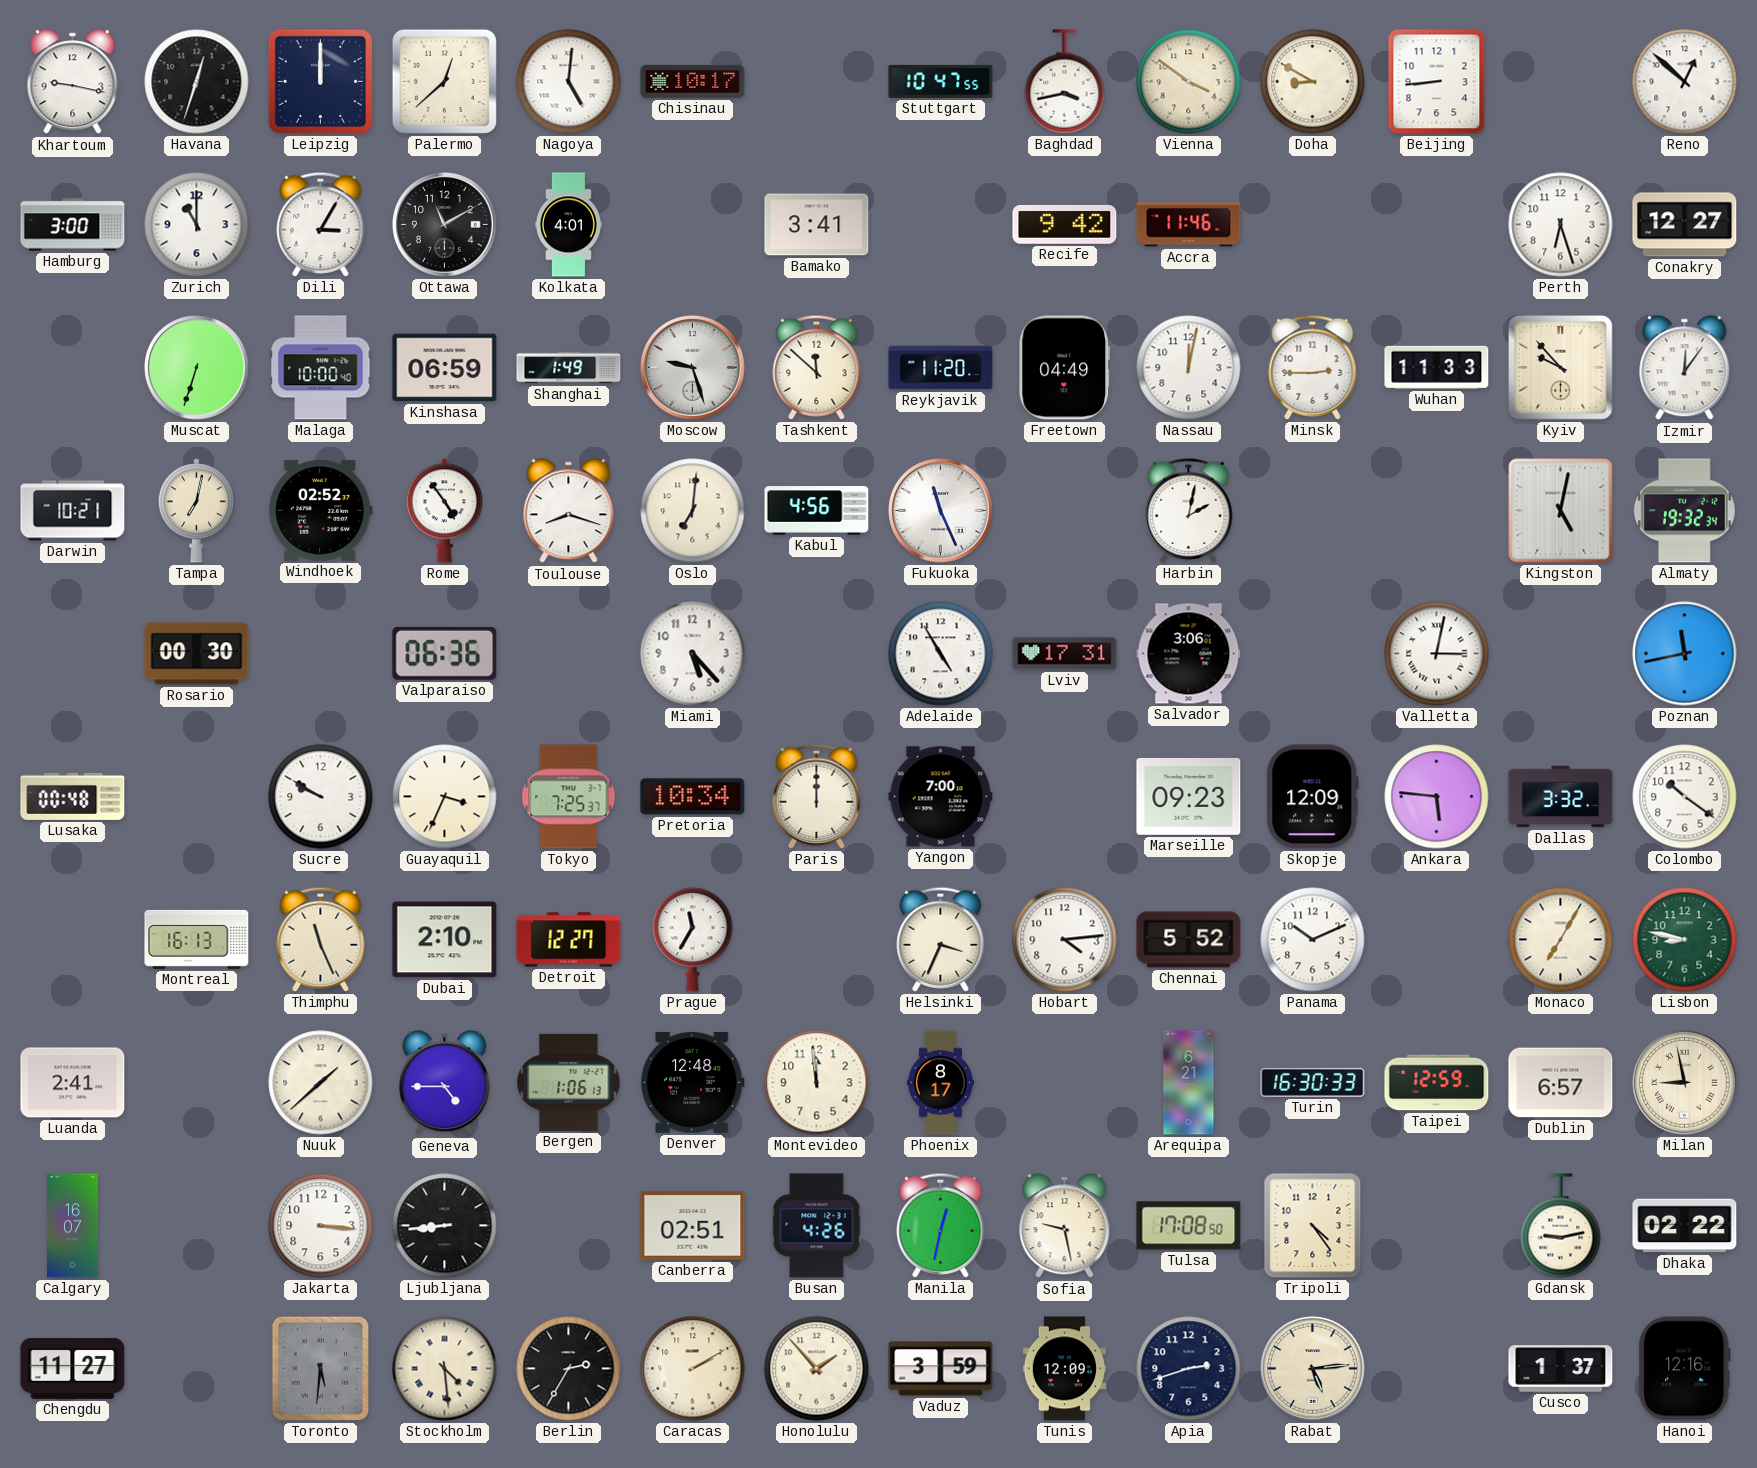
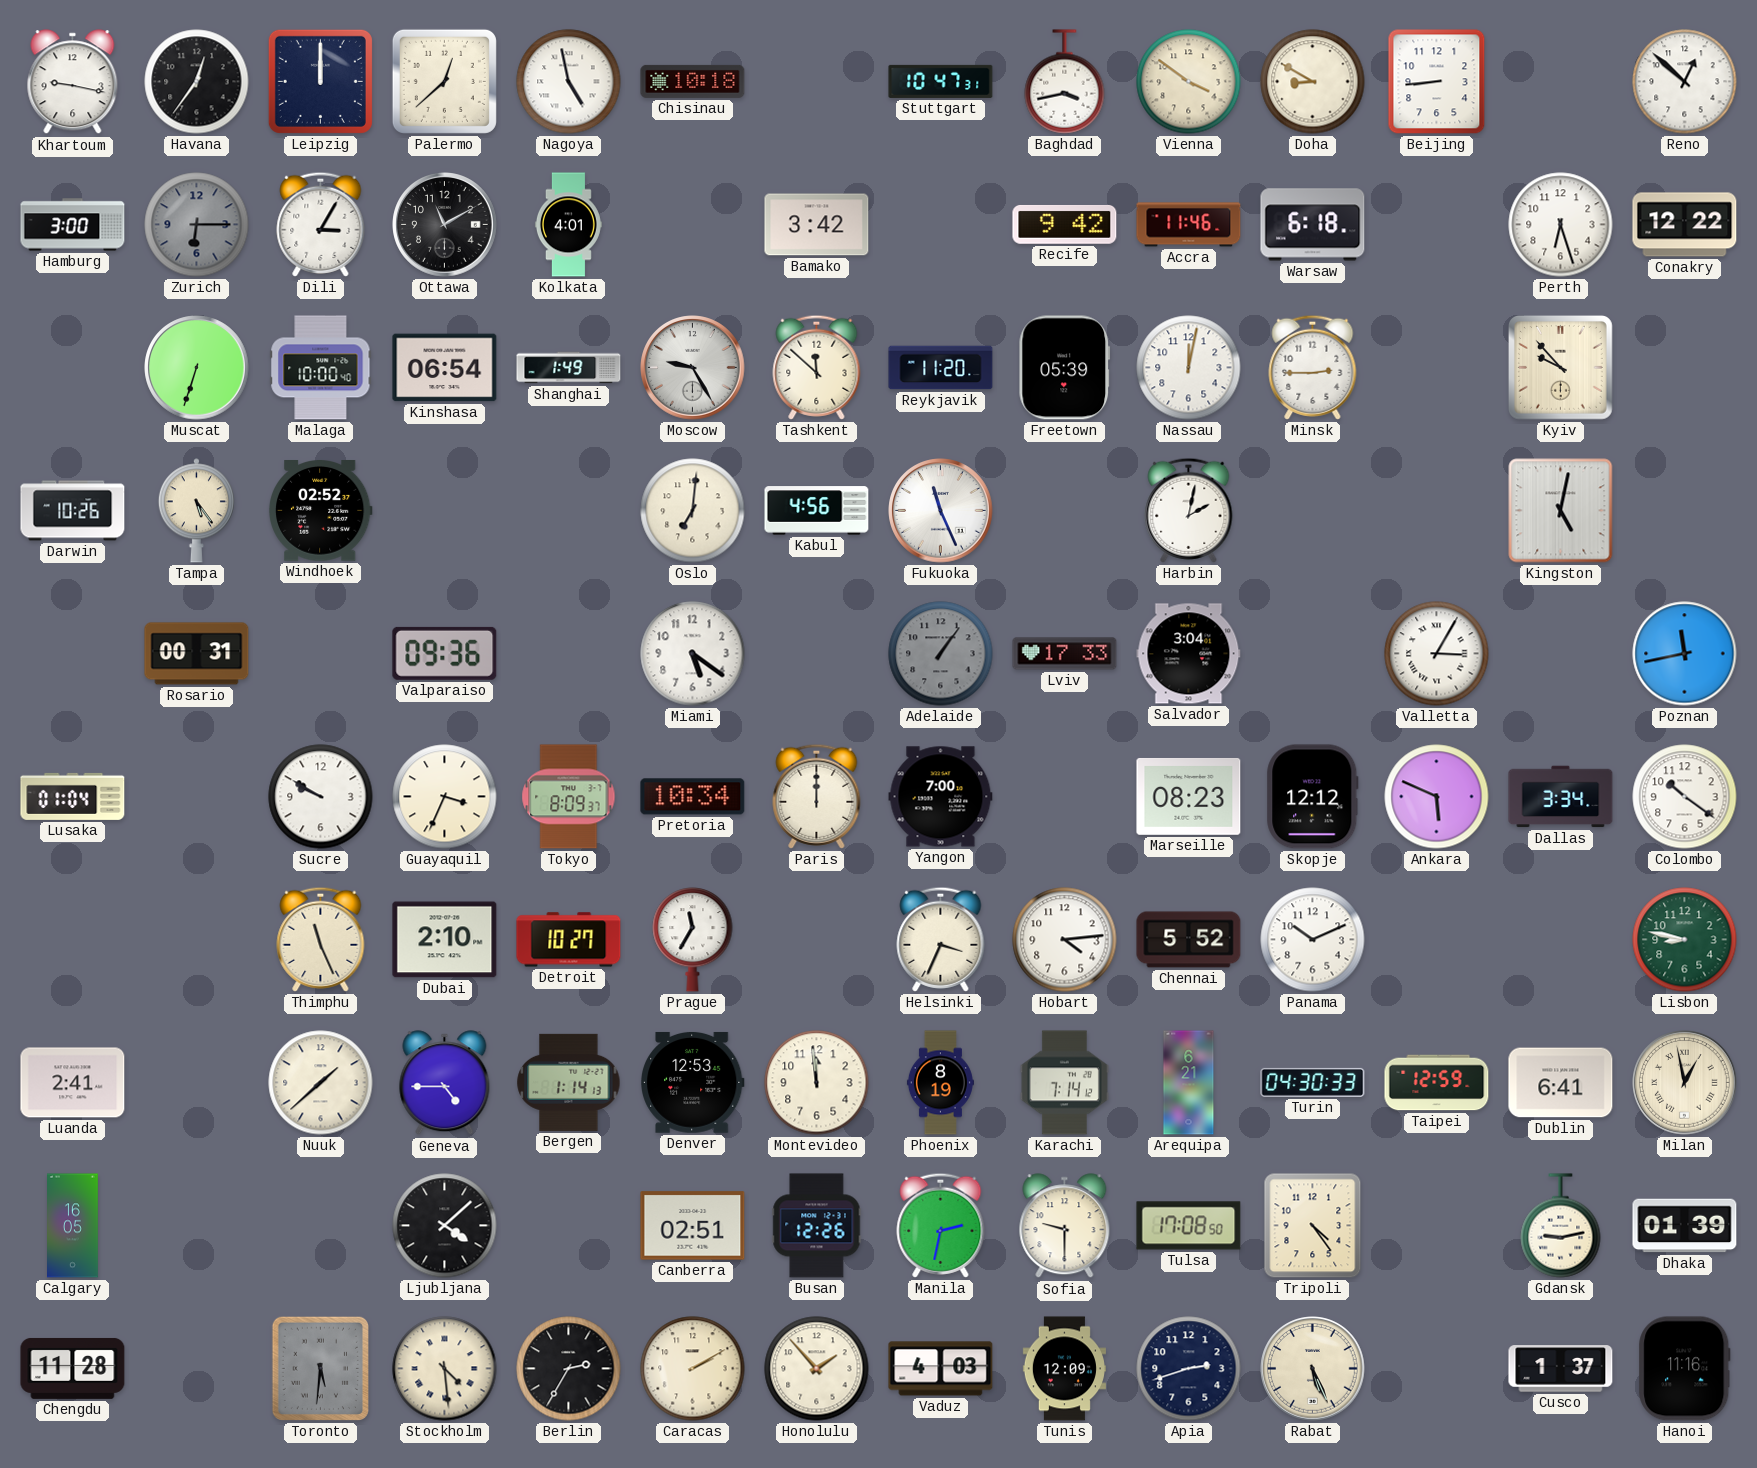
Havana: 12:33 -> 12:36 (197, 82)
Nagoya: 5:01 -> 4:58 (569, 82)
Chisinau: 10:17 -> 10:18 (693, 81)
Stuttgart: 10:47:55 -> 10:47:31 (941, 81)
Zurich: 11:00 -> 6:15 (197, 225)
Zurich dial: white -> grey (197, 225)
Bamako: 3:41 -> 3:42 (817, 225)
Warsaw: none -> 6:18 (1313, 225)
Conakry: 12:27 -> 12:22 (1685, 225)
Kinshasa: 06:59 -> 06:54 (445, 368)
Moscow: 9:27 -> 9:25 (693, 368)
Freetown: 04:49 -> 05:39 (1065, 368)
Wuhan: 11:33 -> none (1437, 367)
Izmir: 12:06 -> none (1685, 368)
Darwin: 10:21 -> 10:26 (73, 511)
Tampa: 7:02 -> 5:24 (196, 511)
Rome: 4:54 -> none (444, 511)
Toulouse: 8:18 -> none (569, 511)
Almaty: 19:32 -> none (1684, 511)
Rosario: 00:30 -> 00:31 (197, 654)
Valparaiso: 06:36 -> 09:36 (445, 653)
Miami: 5:23 -> 5:21 (693, 654)
Adelaide: 4:55 -> 1:06 (941, 654)
Adelaide dial: white -> grey (941, 654)
Lviv: 17:31 -> 17:33 (1065, 654)
Salvador: 3:06 -> 3:04 (1189, 654)
Valletta: 3:02 -> 3:05 (1437, 654)
Lusaka: 00:48 -> 01:04 (73, 796)
Tokyo: 7:25 -> 8:09 (569, 797)
Marseille: 09:23 -> 08:23 (1189, 796)
Skopje: 12:09 -> 12:12 (1313, 797)
Ankara: 5:46 -> 5:49 (1437, 797)
Dallas: 3:32 -> 3:34 (1561, 797)
Montreal: 16:13 -> none (197, 939)
Detroit: 12:27 -> 10:27 (569, 940)
Monaco: 7:05 -> none (1561, 940)
Bergen: 1:06 -> 1:14 (569, 1082)
Denver: 12:48 -> 12:53 (693, 1083)
Phoenix: 8:17 -> 8:19 (940, 1083)
Karachi: none -> 7:14 (1064, 1083)
Turin: 16:30 -> 04:30 (1313, 1082)
Dublin: 6:57 -> 6:41 (1561, 1083)
Milan: 8:58 -> 12:58 (1685, 1083)
Calgary: 16:07 -> 16:05 (73, 1226)
Jakarta: 3:16 -> none (321, 1226)
Ljubljana: 8:44 -> 4:08 (445, 1226)
Busan: 4:26 -> 12:26 (817, 1226)
Manila: 12:32 -> 2:32 (941, 1225)
Sofia: 9:28 -> 9:30 (1065, 1226)
Dhaka: 02:22 -> 01:39 (1685, 1226)
Chengdu: 11:27 -> 11:28 (73, 1368)
Vaduz: 3:59 -> 4:03 (941, 1369)
Rabat: 5:14 -> 5:26 (1313, 1369)
Hanoi: 12:16 -> 11:16 (1685, 1369)
